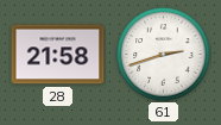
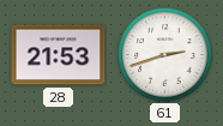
28: 21:58 -> 21:53 (59, 55)
